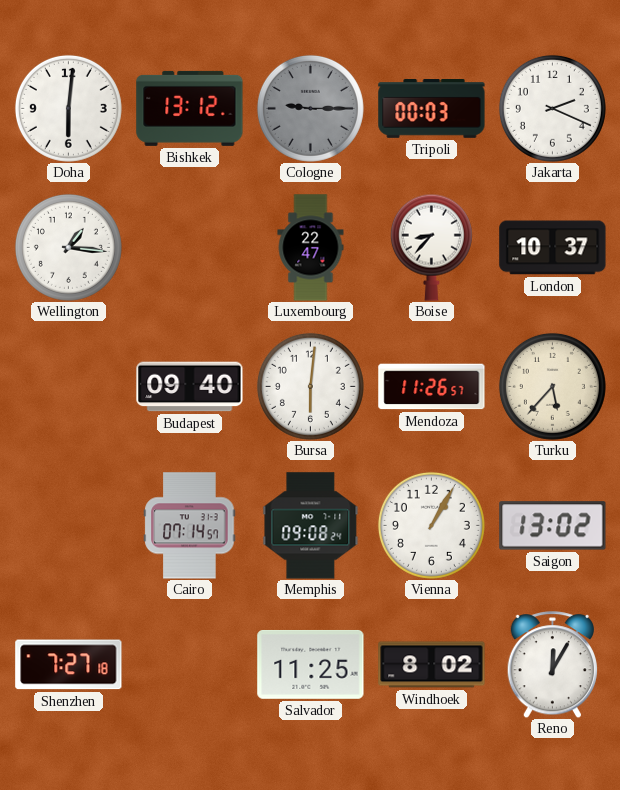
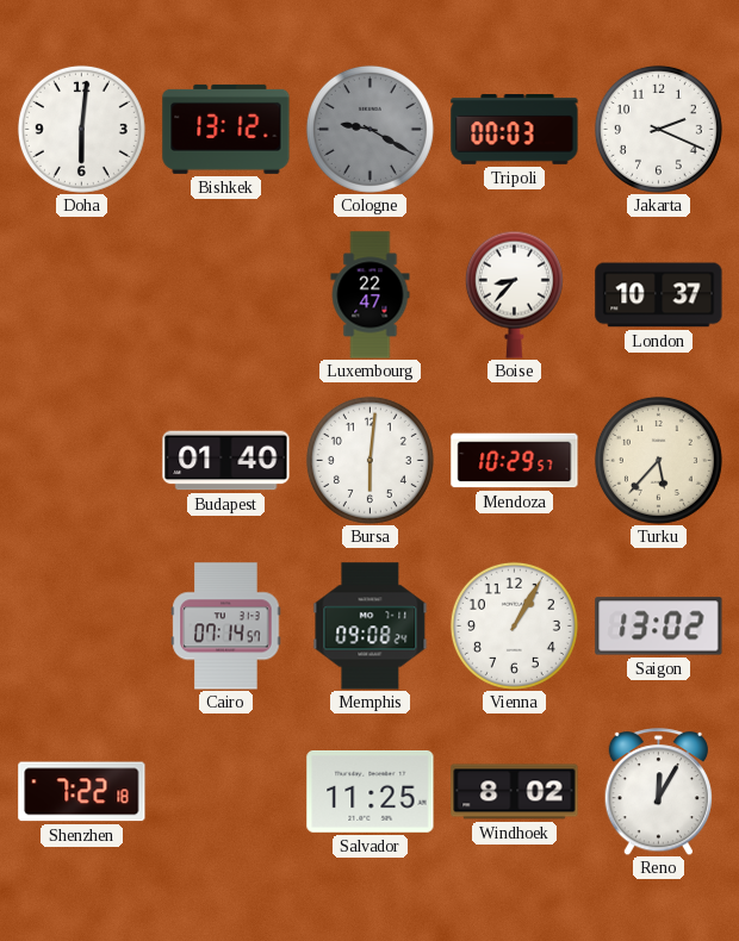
Cologne: 9:15 -> 9:20 (369, 129)
Wellington: 1:16 -> none (68, 247)
Budapest: 09:40 -> 01:40 (226, 461)
Mendoza: 11:26 -> 10:29 (515, 461)
Shenzhen: 7:27 -> 7:22 (82, 792)
